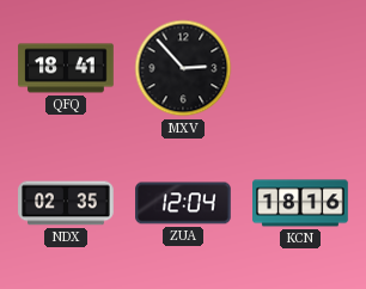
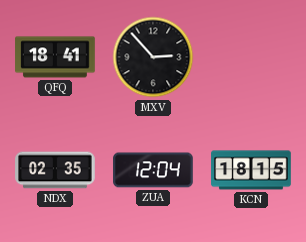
KCN: 18:16 -> 18:15 (251, 170)
